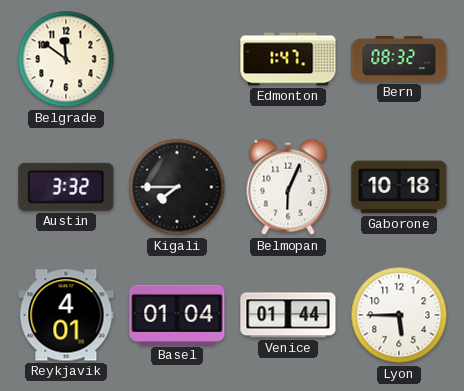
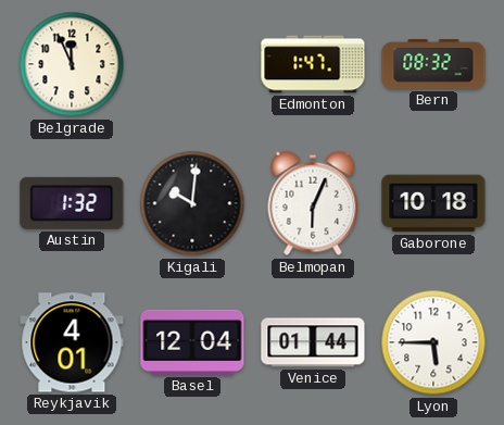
Belgrade: 11:51 -> 11:56 (72, 64)
Austin: 3:32 -> 1:32 (72, 203)
Kigali: 7:45 -> 10:01 (192, 203)
Basel: 01:04 -> 12:04 (192, 342)
